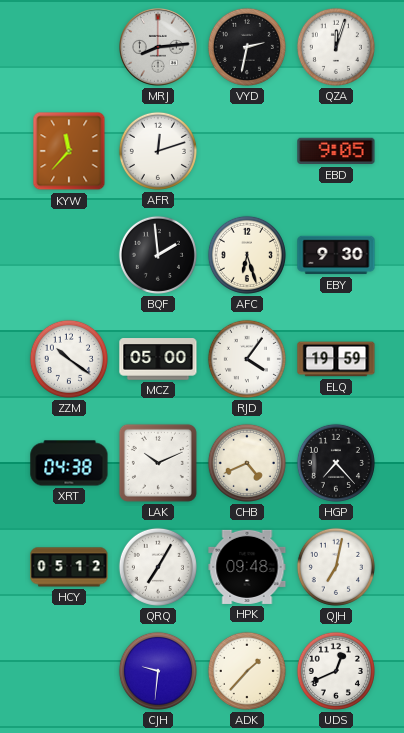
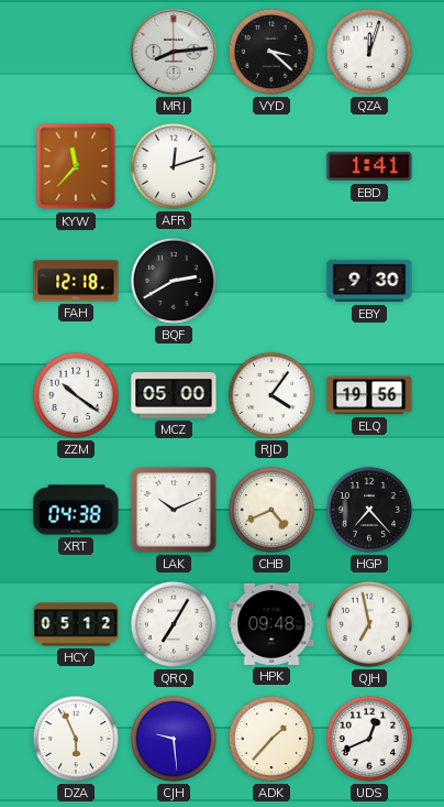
VYD: 2:32 -> 3:22 (271, 52)
EBD: 9:05 -> 1:41 (369, 166)
FAH: none -> 12:18 (76, 281)
BQF: 1:59 -> 2:40 (174, 281)
AFC: 6:27 -> none (247, 255)
ELQ: 19:59 -> 19:56 (369, 395)
QJH: 7:02 -> 6:58 (369, 624)
DZA: none -> 5:56 (76, 739)
CJH: 9:31 -> 9:29 (174, 739)
